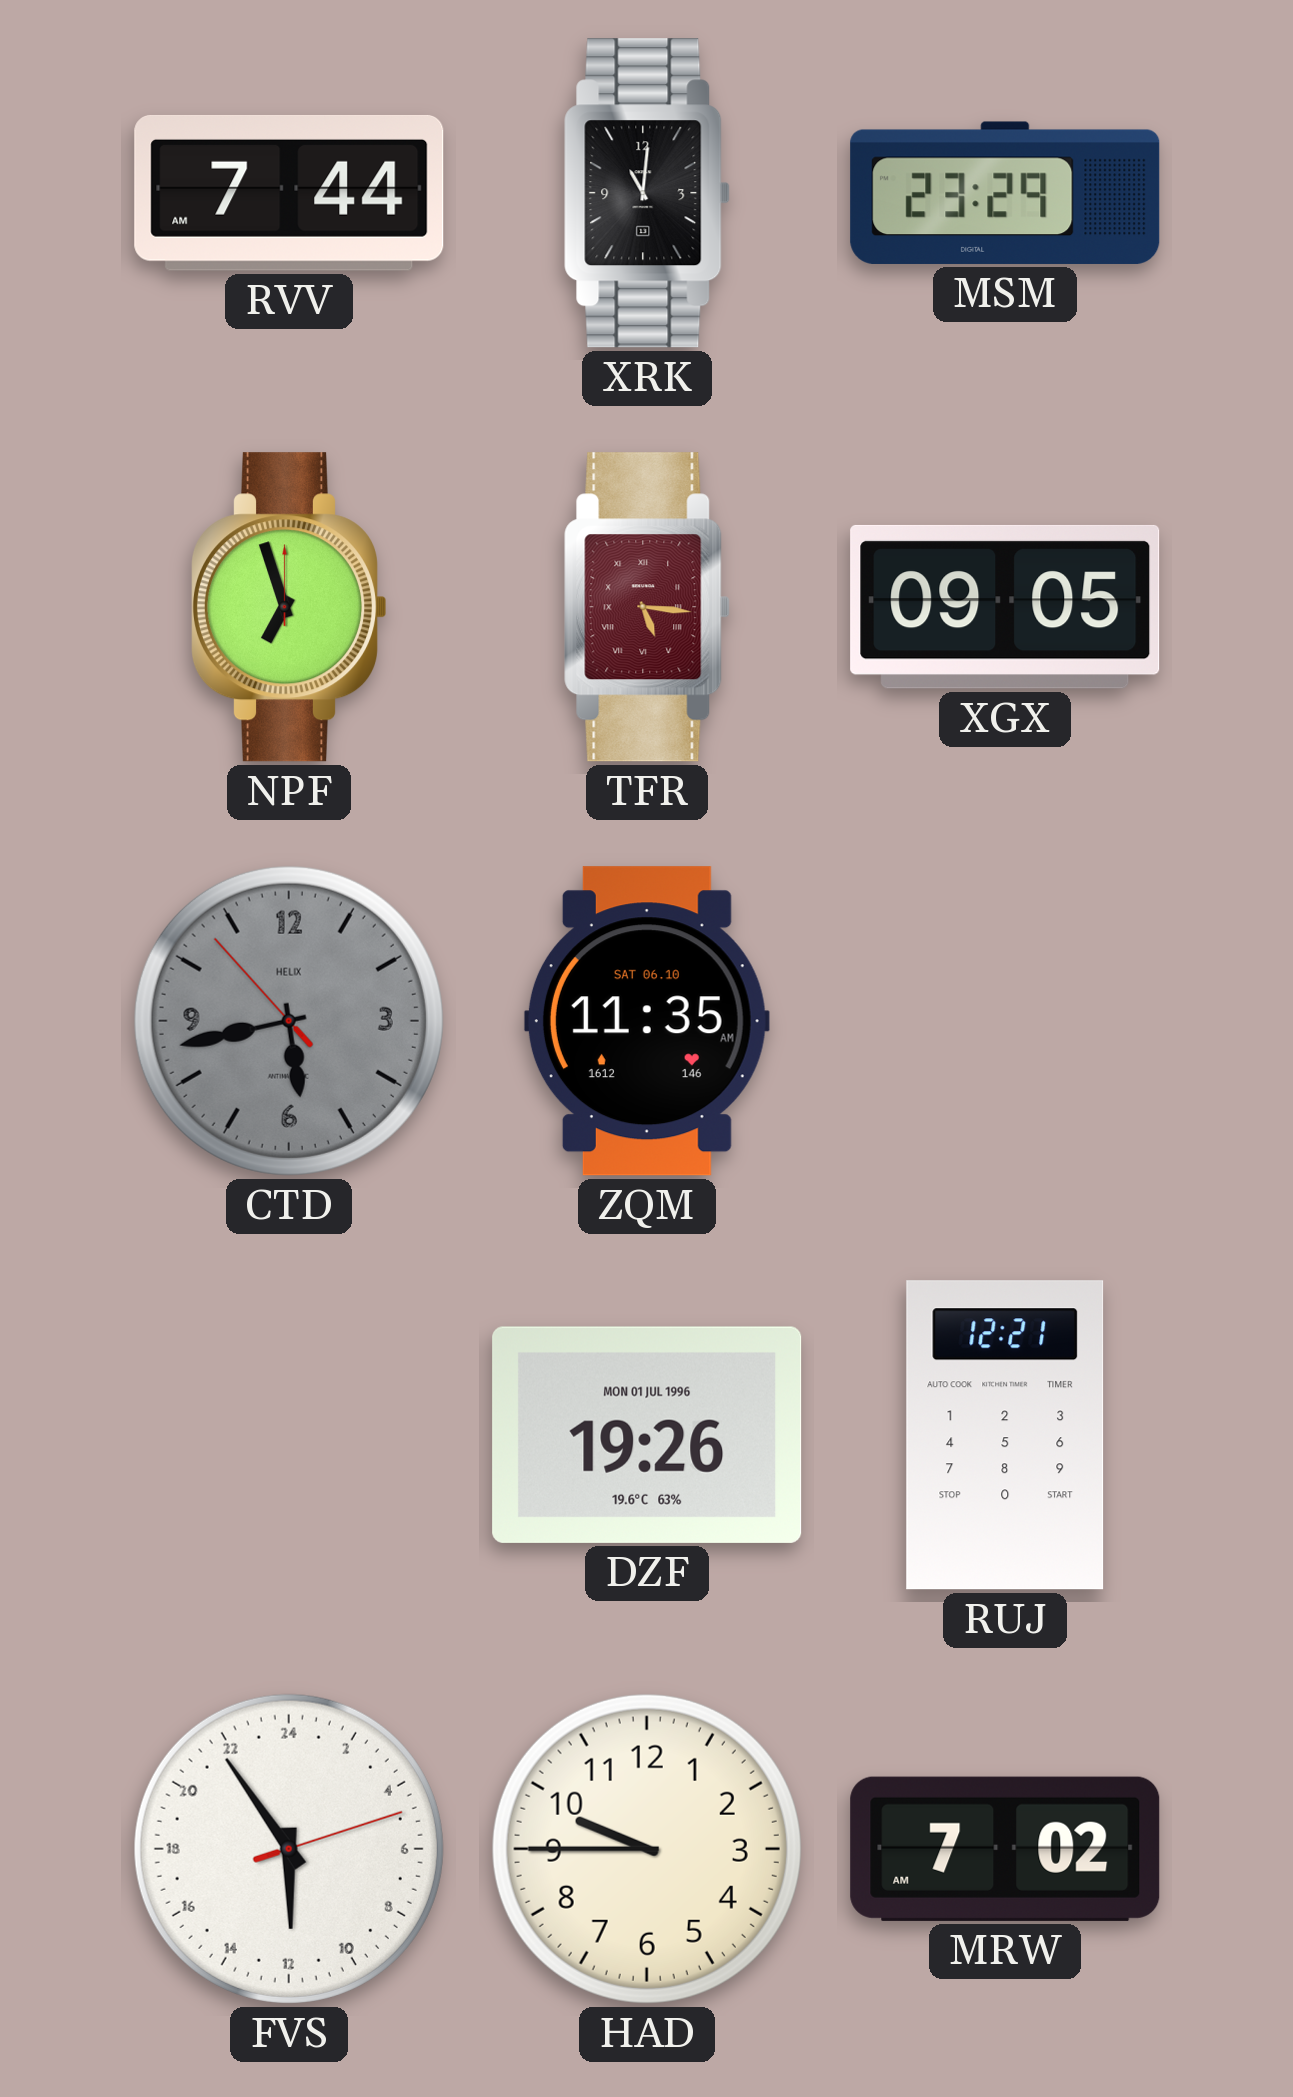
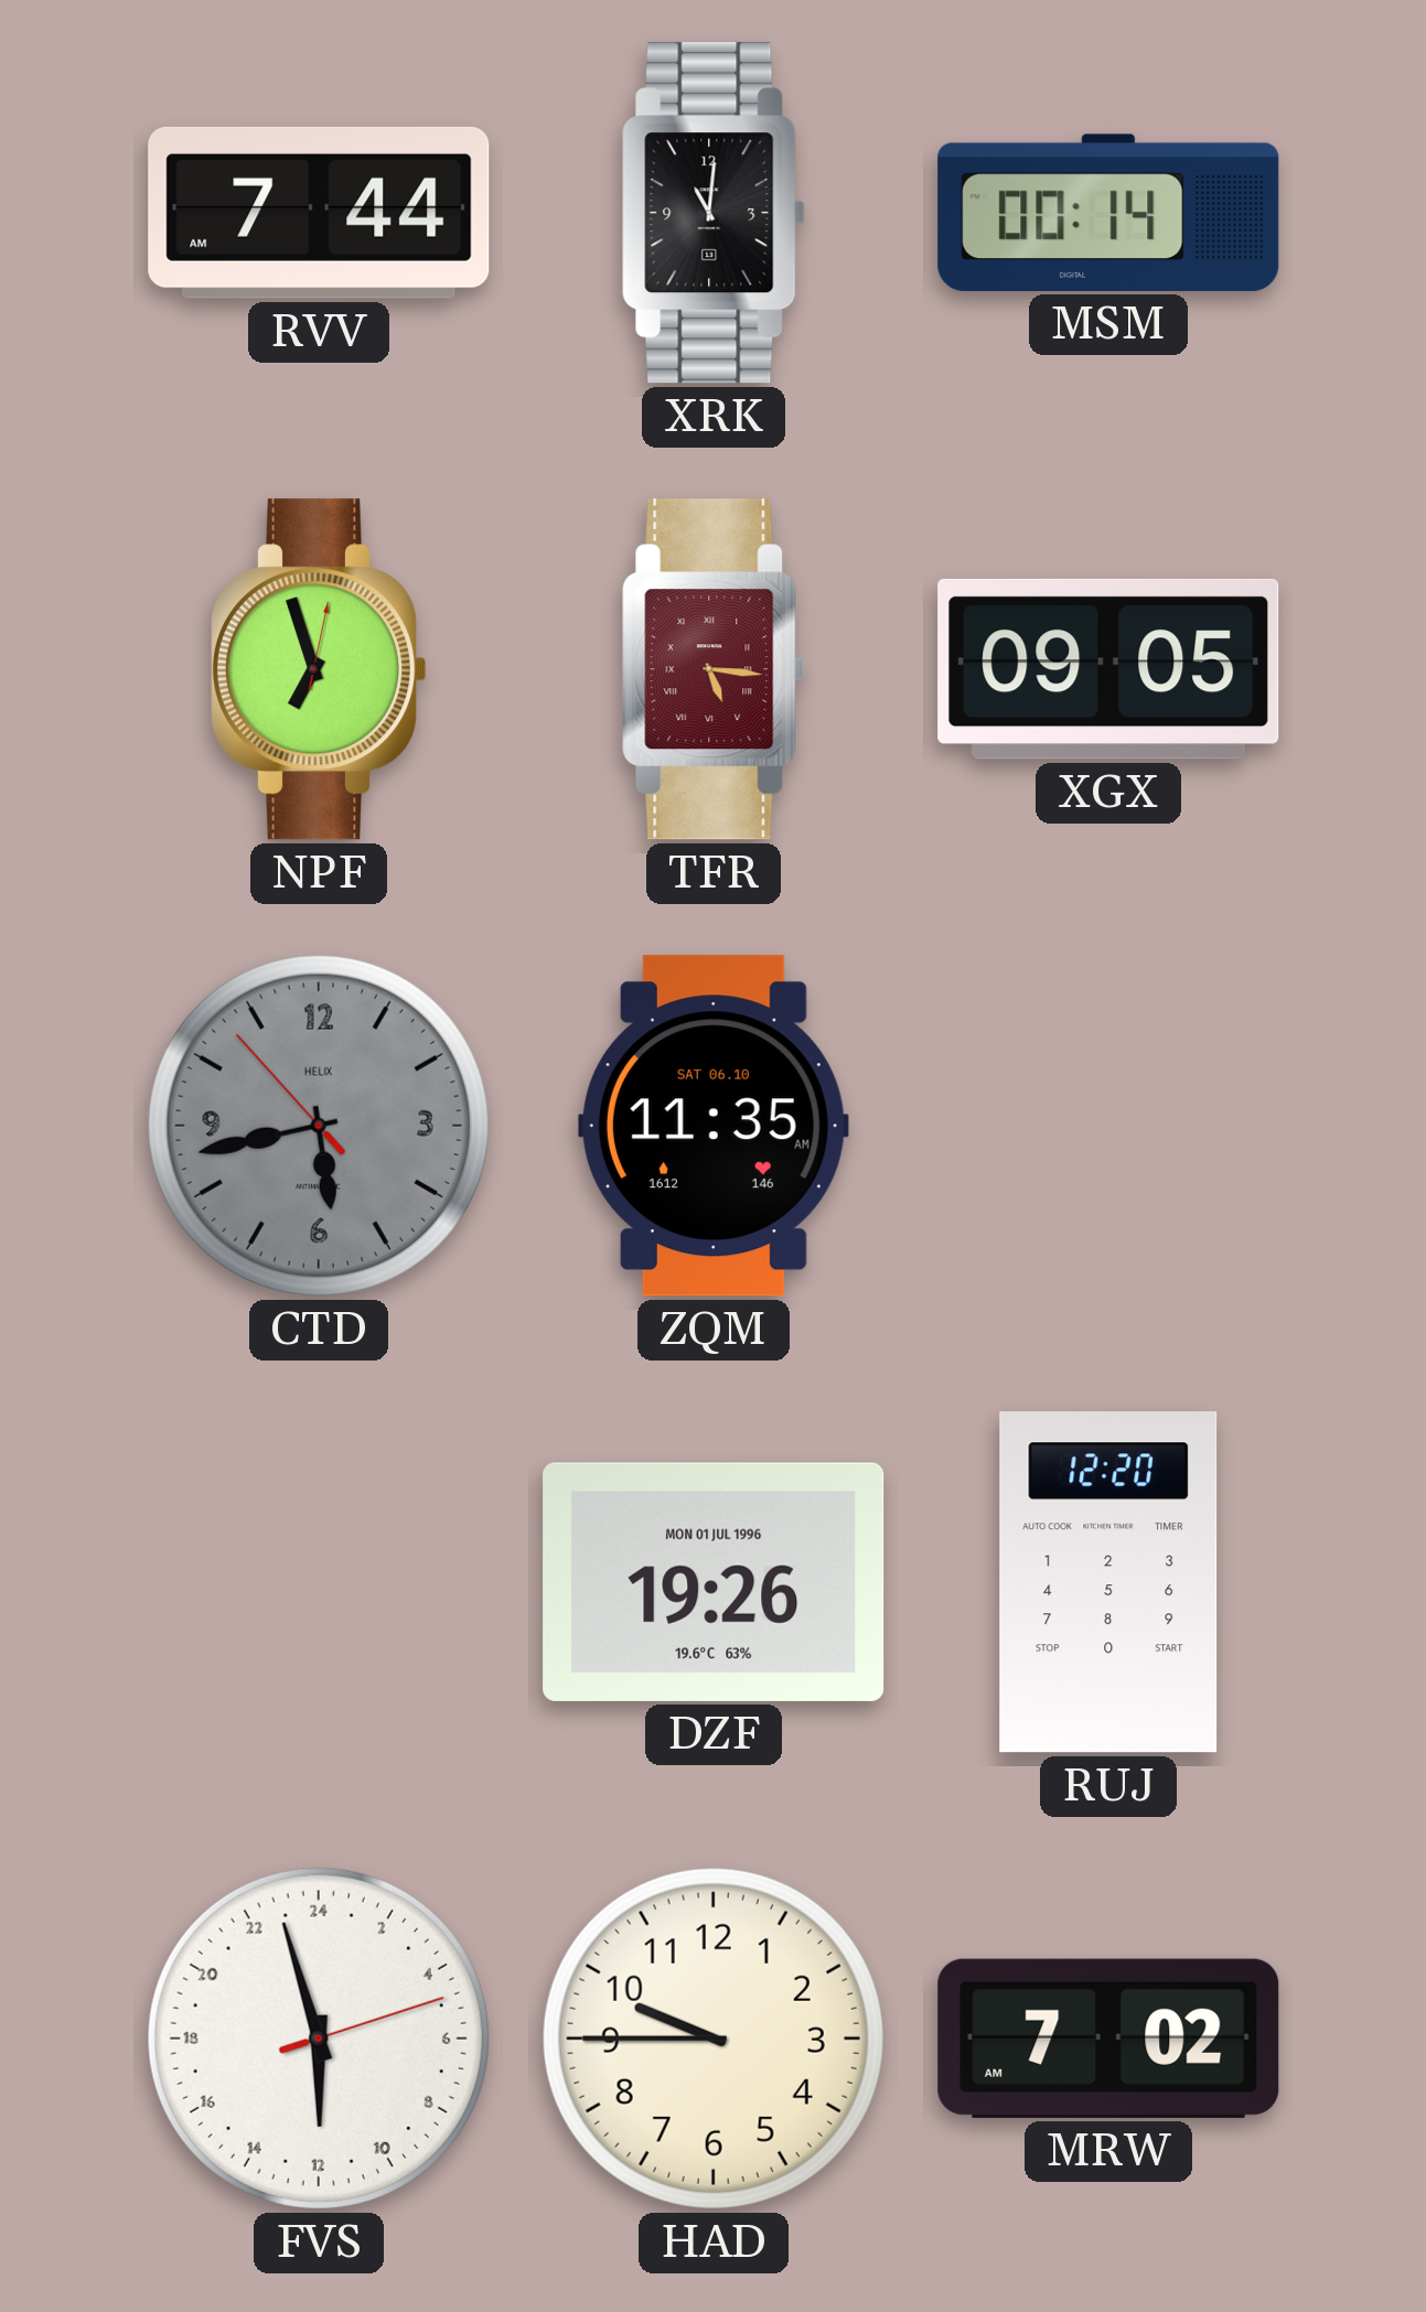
MSM: 23:29 -> 00:14 (1108, 213)
NPF: 6:57:00 -> 6:57:02 (318, 669)
RUJ: 12:21 -> 12:20 (1108, 1582)
FVS: 11:54 -> 11:57 (319, 2039)
